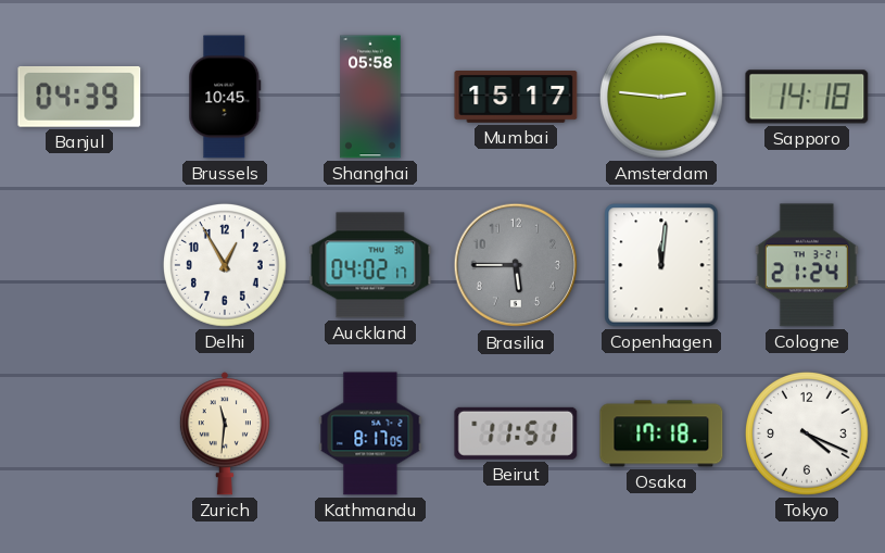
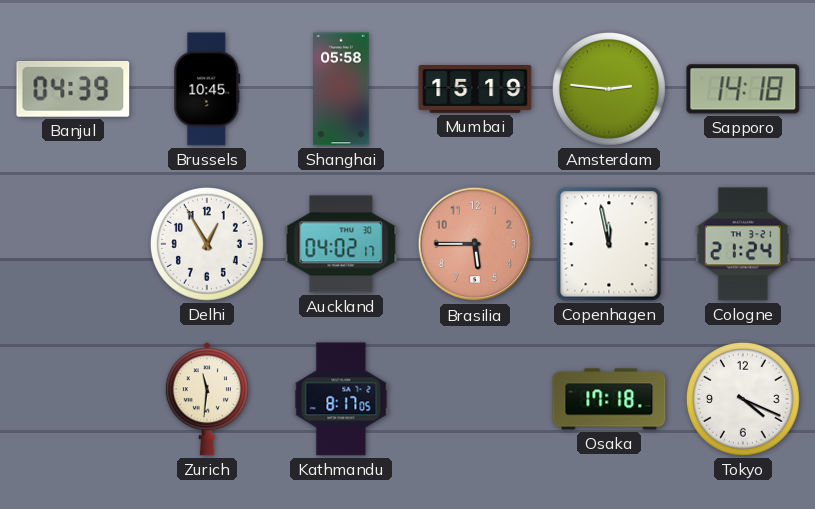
Mumbai: 15:17 -> 15:19 (475, 90)
Brasilia dial: grey -> salmon (475, 244)
Copenhagen: 12:01 -> 11:58 (609, 244)
Beirut: 11:51 -> none (516, 433)
